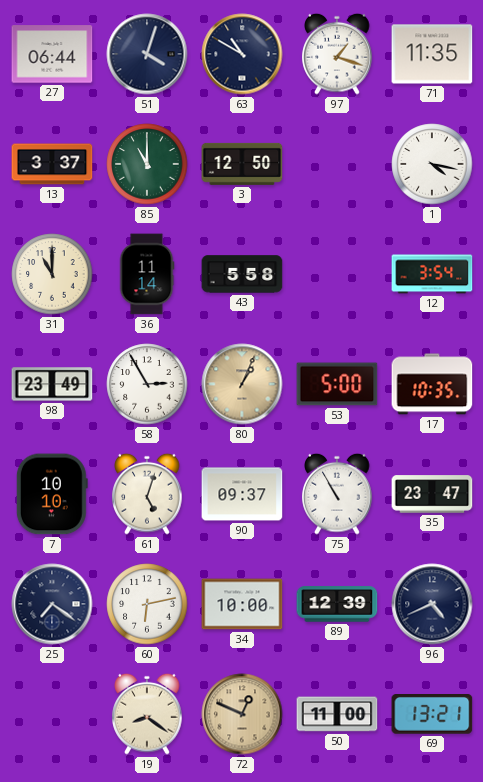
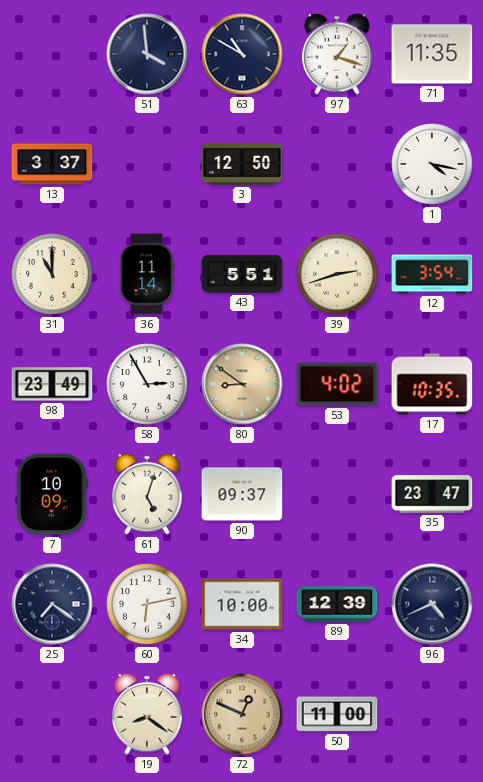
27: 06:44 -> none (52, 54)
51: 4:03 -> 3:59 (147, 54)
85: 11:00 -> none (147, 164)
43: 5:58 -> 5:51 (242, 274)
39: none -> 2:42 (337, 274)
80: 1:04 -> 8:51 (242, 384)
53: 5:00 -> 4:02 (337, 384)
7: 10:10 -> 10:09 (52, 494)
75: 10:55 -> none (337, 494)
69: 13:21 -> none (432, 715)
